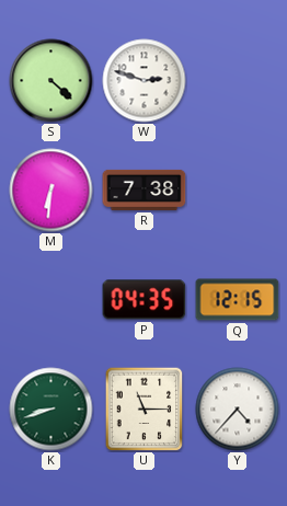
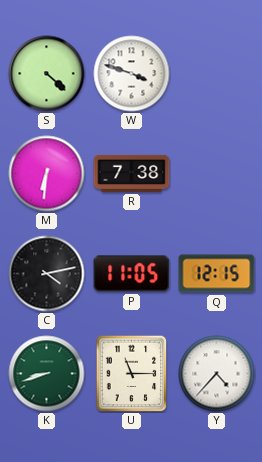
W: 2:48 -> 3:48 (132, 74)
C: none -> 4:13 (47, 274)
P: 04:35 -> 11:05 (132, 274)
